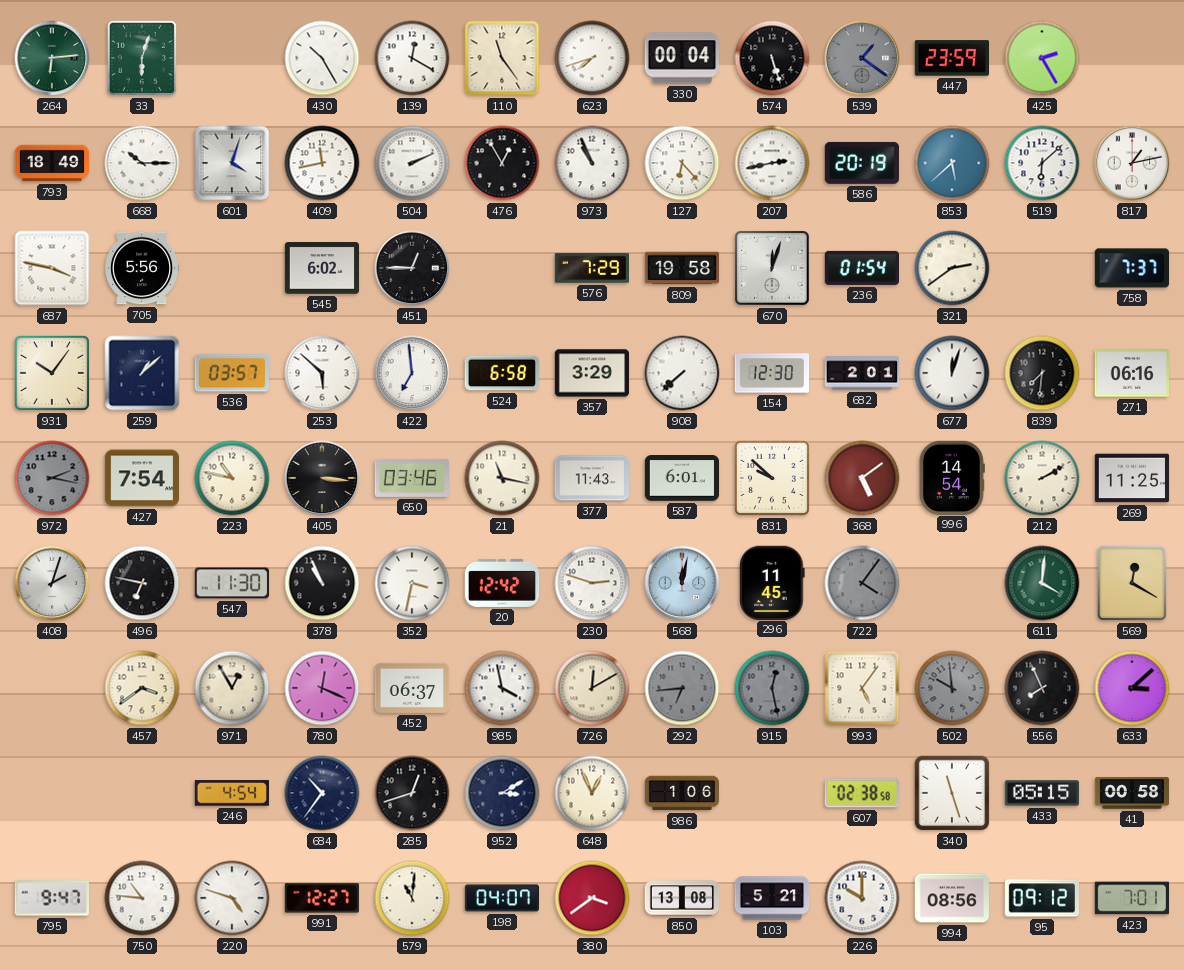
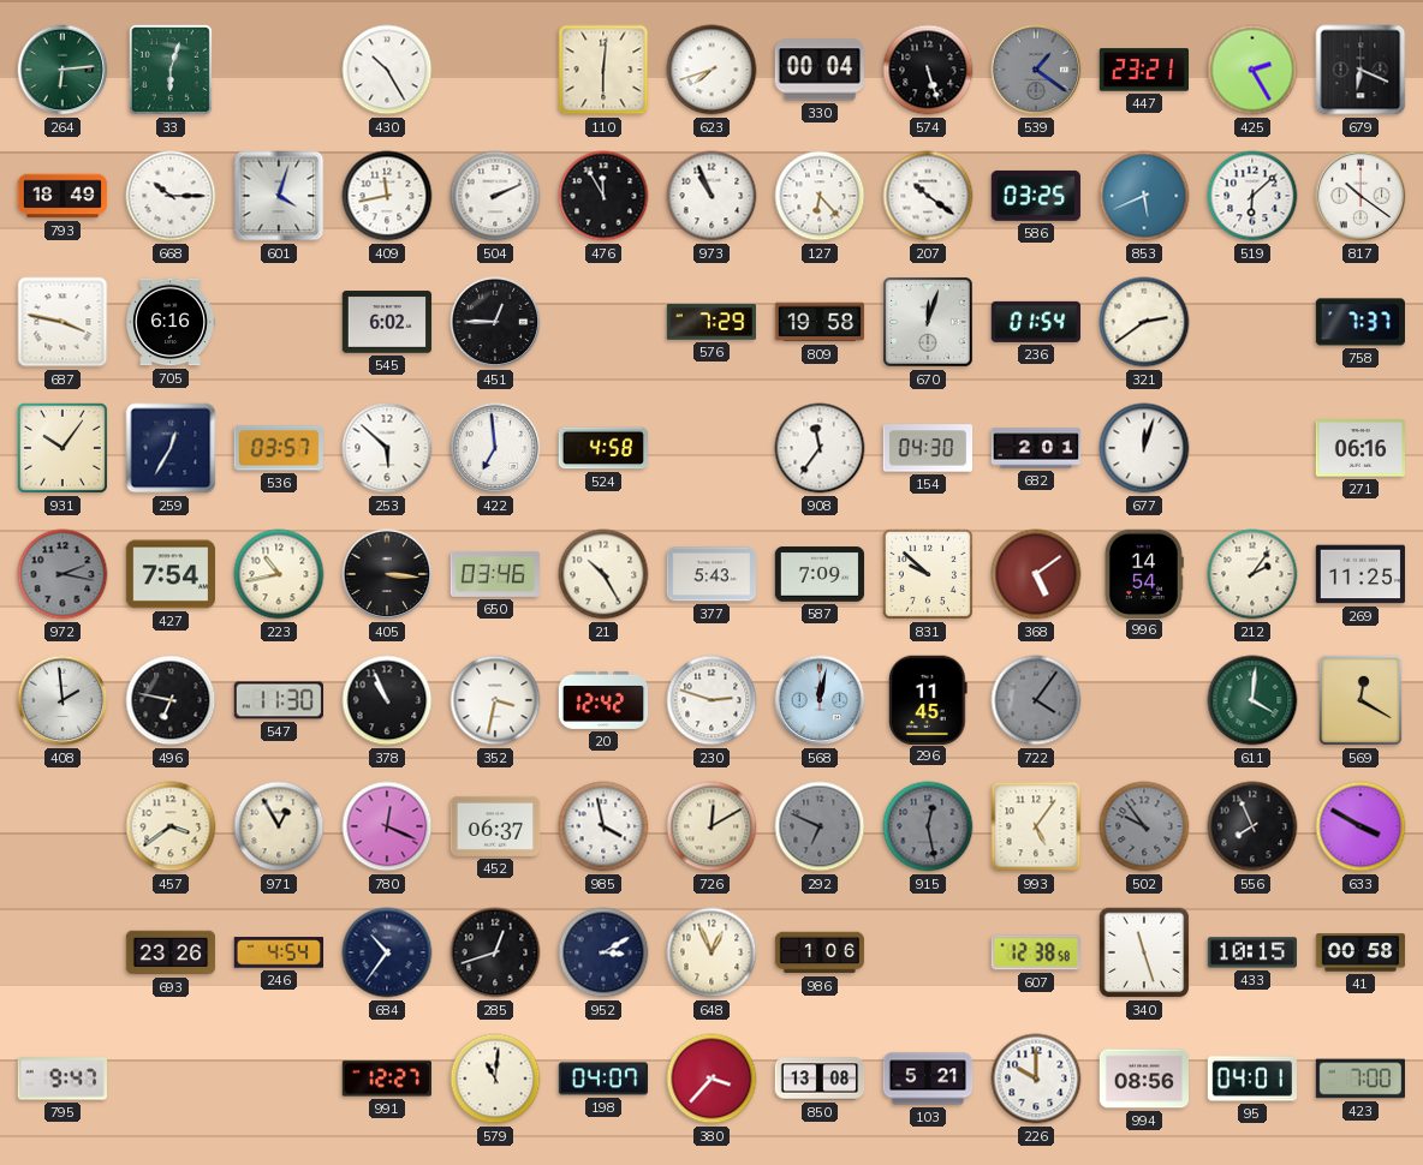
139: 12:20 -> none (412, 58)
110: 11:24 -> 6:01 (603, 70)
447: 23:59 -> 23:21 (1143, 70)
679: none -> 6:19 (1361, 70)
476: 12:55 -> 11:55 (603, 196)
207: 2:43 -> 10:21 (928, 196)
586: 20:19 -> 03:25 (1036, 196)
853: 5:38 -> 5:41 (1144, 196)
817: 1:13 -> 10:21 (1361, 196)
705: 5:56 -> 6:16 (172, 322)
259: 1:08 -> 12:35 (171, 448)
524: 6:58 -> 4:58 (602, 448)
357: 3:29 -> none (591, 373)
908: 7:38 -> 11:36 (820, 448)
154: 12:30 -> 04:30 (928, 448)
839: 7:31 -> none (1042, 373)
223: 10:47 -> 10:43 (279, 574)
21: 11:17 -> 10:25 (603, 574)
377: 11:43 -> 5:43 (711, 574)
587: 6:01 -> 7:09 (820, 574)
212: 2:10 -> 2:06 (1252, 574)
408: 2:03 -> 1:59 (62, 700)
292: 6:44 -> 6:49 (820, 826)
502: 9:59 -> 9:54 (1144, 826)
633: 3:08 -> 3:50 (1361, 826)
693: none -> 23:26 (171, 952)
607: 02:38 -> 12:38 (1035, 952)
433: 05:15 -> 10:15 (1251, 952)
750: 10:46 -> none (142, 898)
220: 4:48 -> none (232, 898)
380: 3:39 -> 3:37 (711, 1079)
95: 09:12 -> 04:01 (1252, 1079)
423: 7:01 -> 7:00 (1359, 1079)
